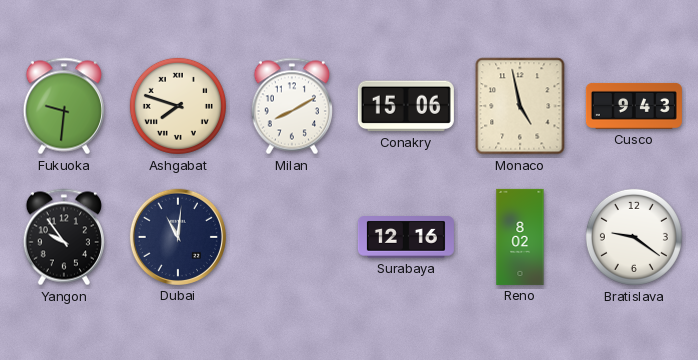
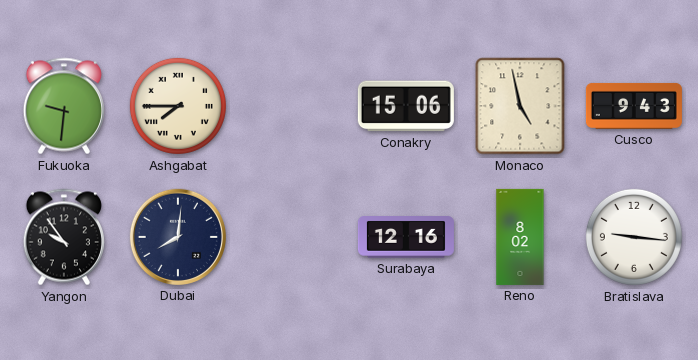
Ashgabat: 7:48 -> 7:45 (178, 106)
Milan: 8:10 -> none (292, 106)
Dubai: 11:01 -> 8:01 (178, 237)
Bratislava: 9:21 -> 9:16 (634, 237)
